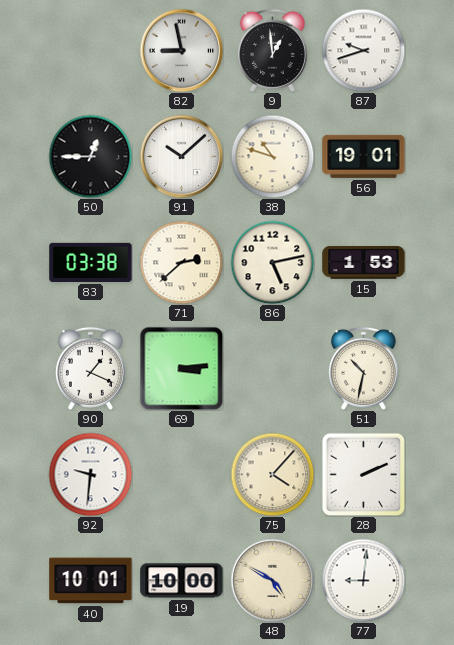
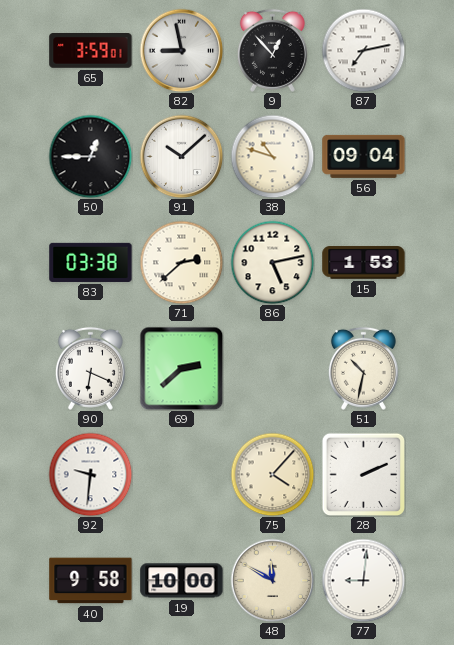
65: none -> 3:59 (91, 51)
9: 12:59 -> 12:53 (272, 50)
87: 9:42 -> 7:13 (363, 50)
56: 19:01 -> 09:04 (364, 156)
90: 1:19 -> 6:19 (90, 368)
69: 3:14 -> 2:38 (181, 368)
40: 10:01 -> 9:58 (91, 581)
48: 4:50 -> 11:50 (272, 580)
